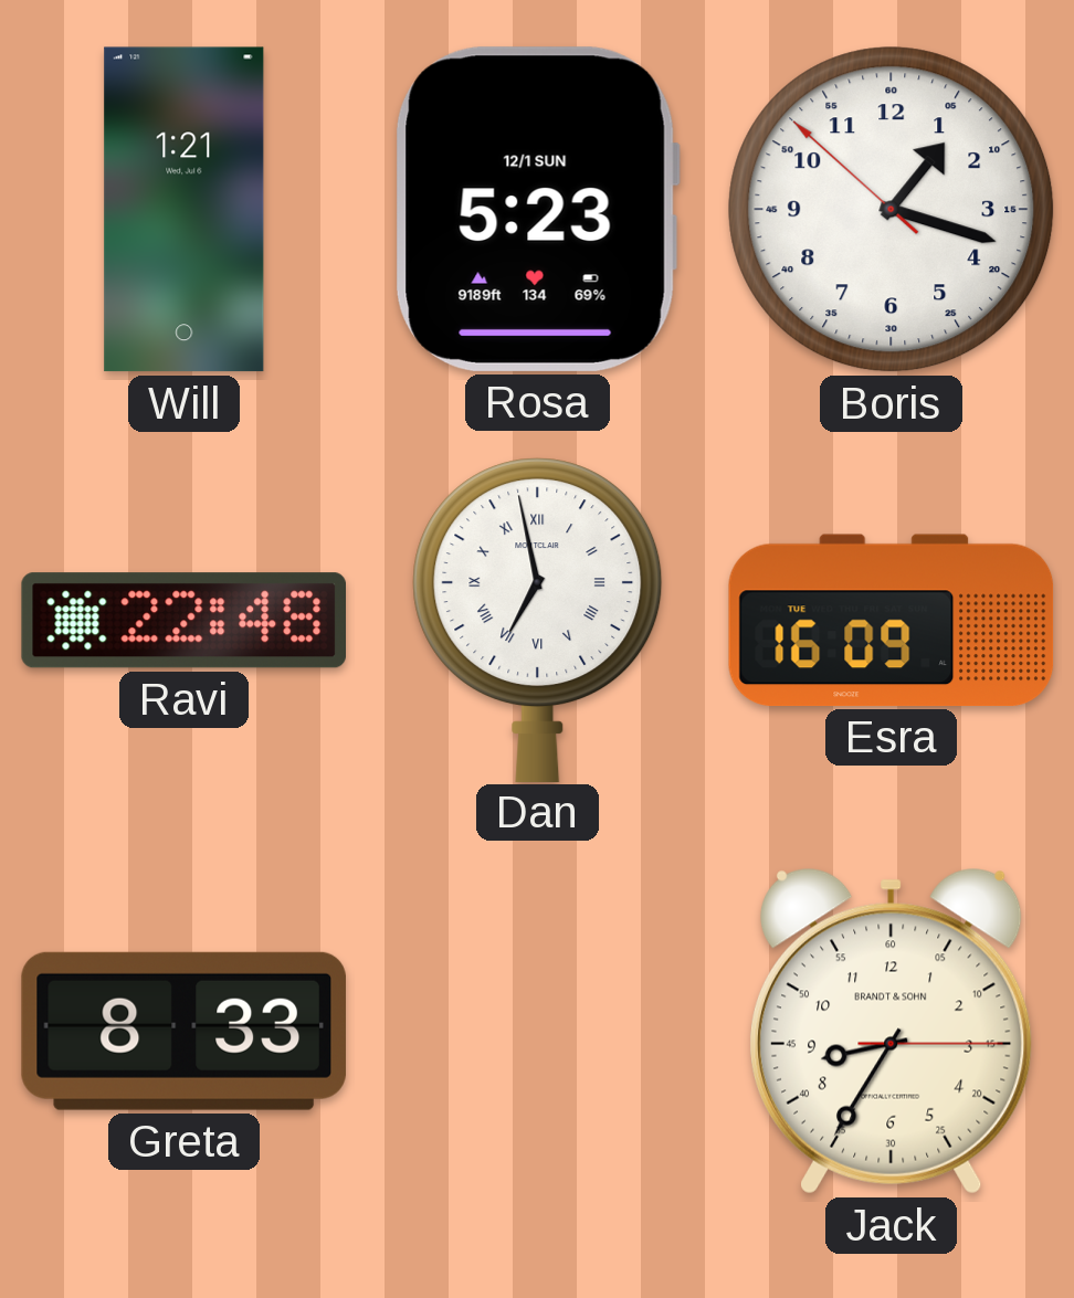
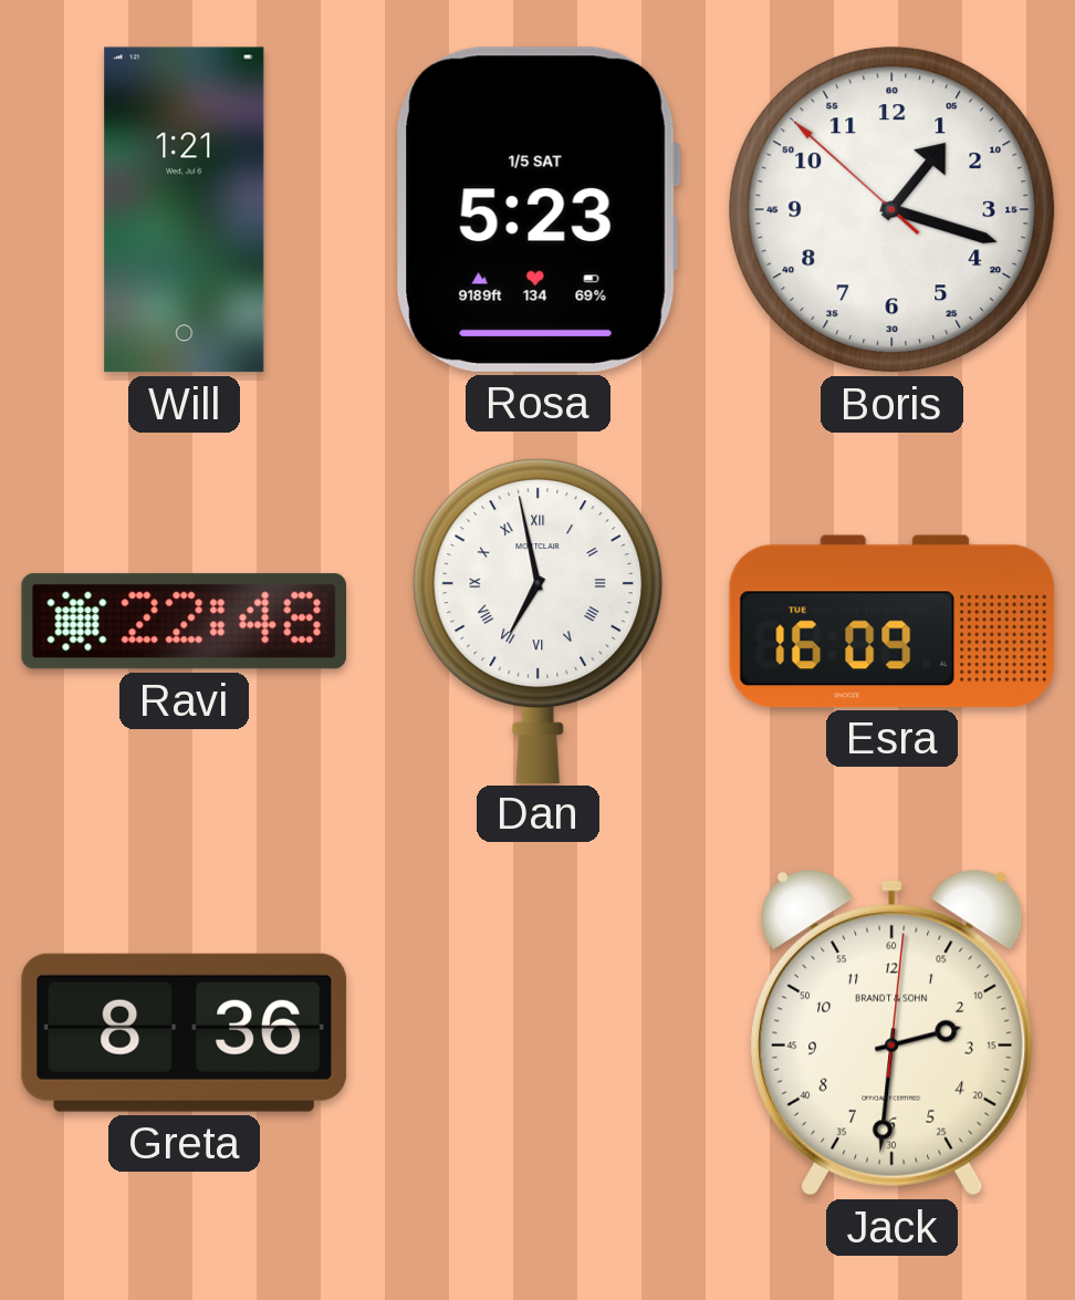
Rosa date: 12/1 SUN -> 1/5 SAT (537, 209)
Greta: 8:33 -> 8:36 (184, 1032)
Jack: 8:35 -> 2:31 (891, 1033)
